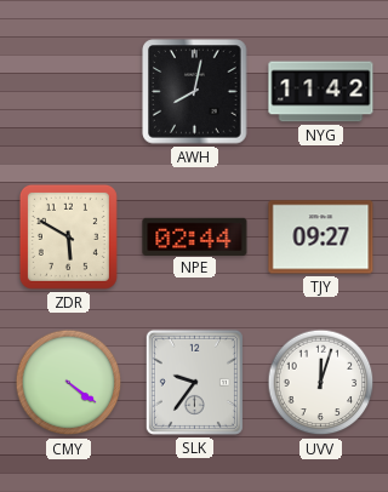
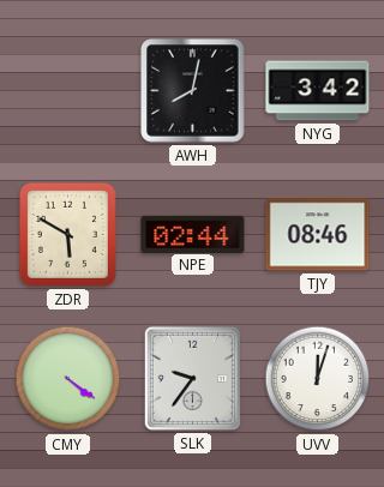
NYG: 11:42 -> 3:42 (318, 91)
TJY: 09:27 -> 08:46 (318, 235)
